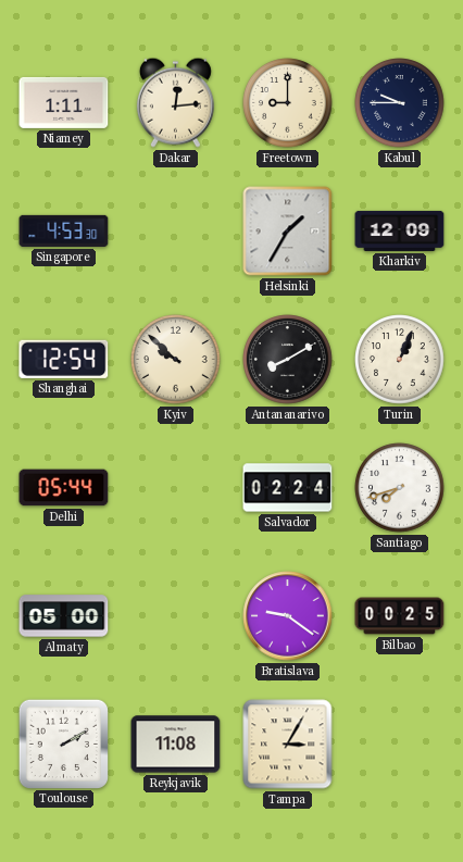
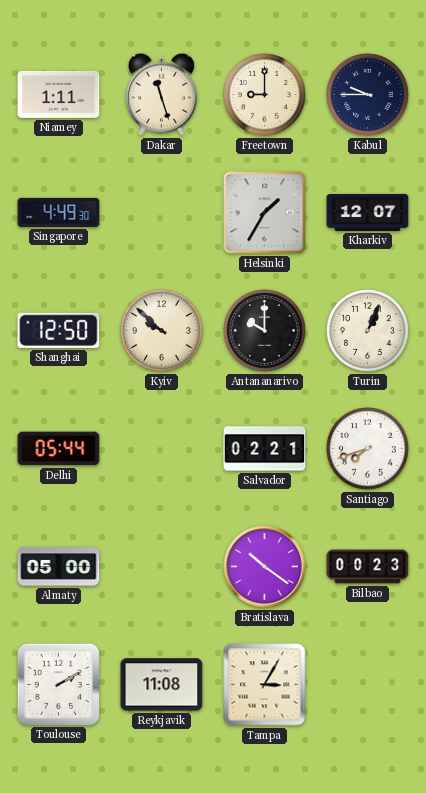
Dakar: 12:14 -> 11:27 (161, 94)
Singapore: 4:53 -> 4:49 (59, 212)
Kharkiv: 12:09 -> 12:07 (368, 212)
Shanghai: 12:54 -> 12:50 (59, 330)
Antananarivo: 8:10 -> 10:00 (265, 331)
Salvador: 02:24 -> 02:21 (265, 449)
Bratislava: 9:21 -> 10:21 (265, 567)
Bilbao: 00:25 -> 00:23 (368, 567)
